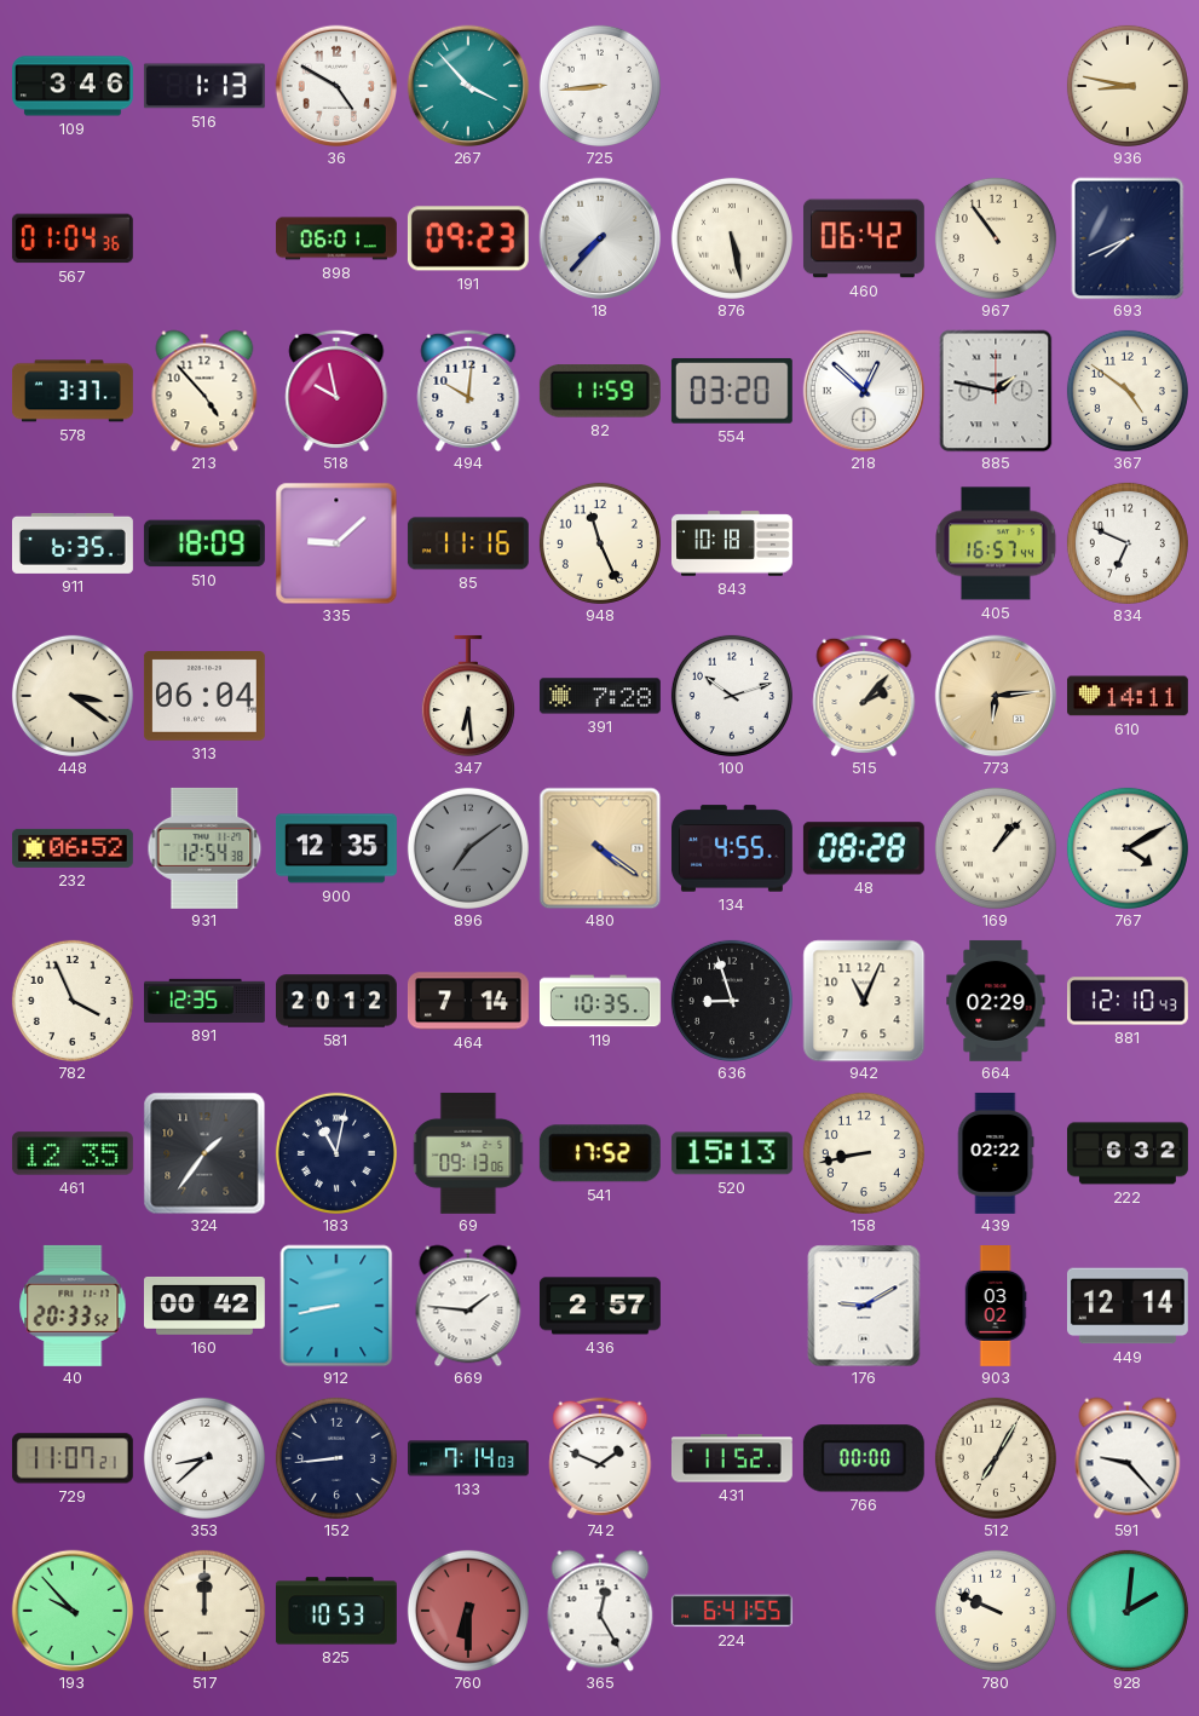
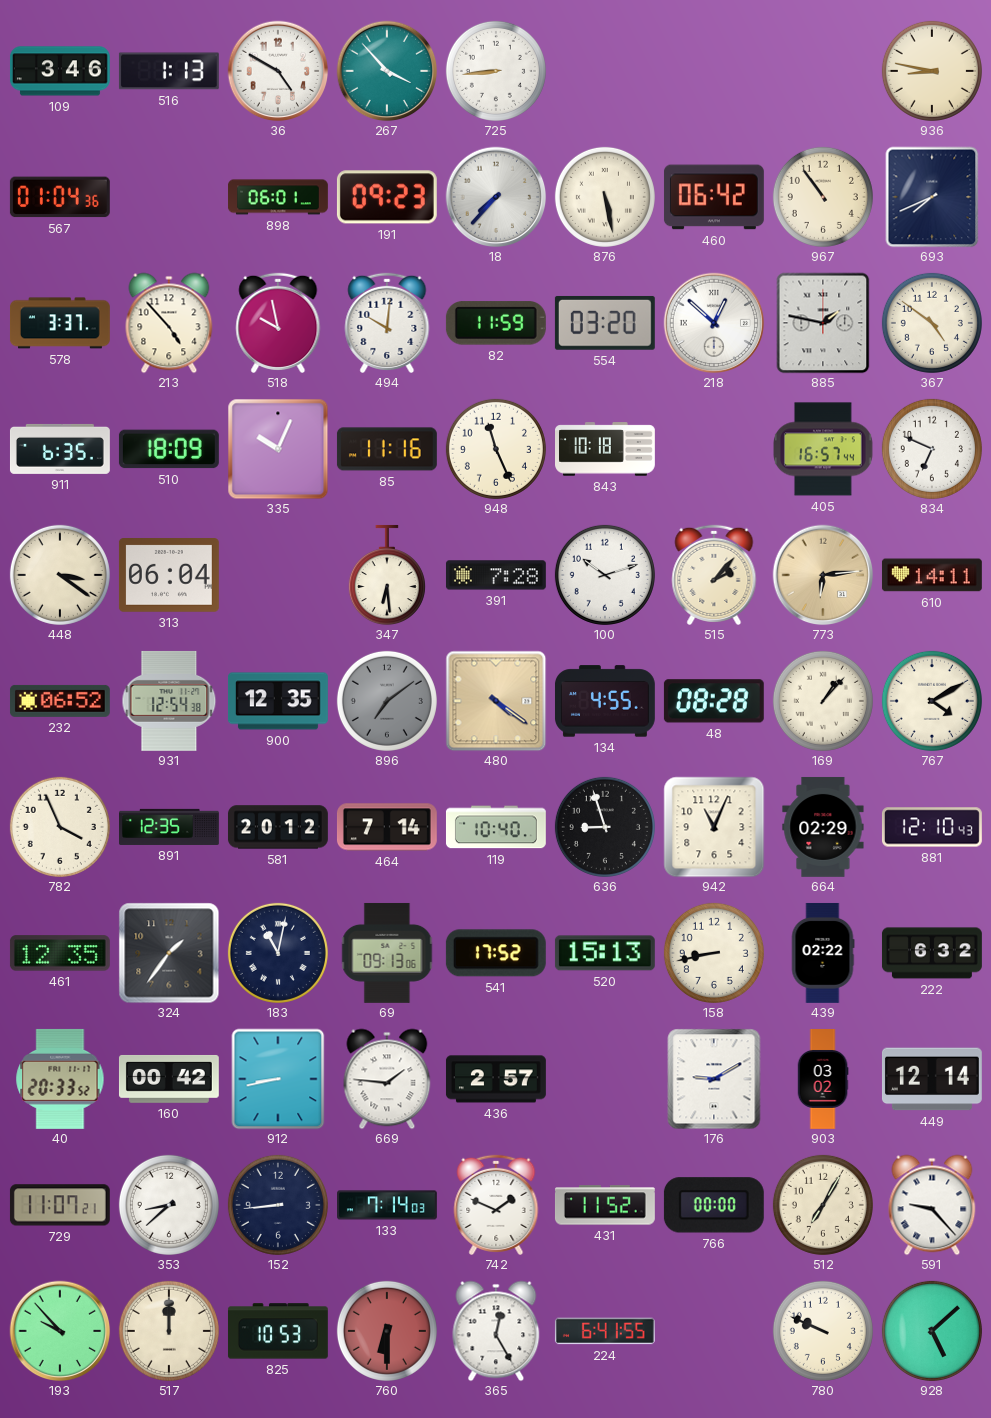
335: 9:08 -> 10:04 (278, 449)
119: 10:35 -> 10:40 (496, 827)
928: 2:01 -> 5:08 (932, 1331)
